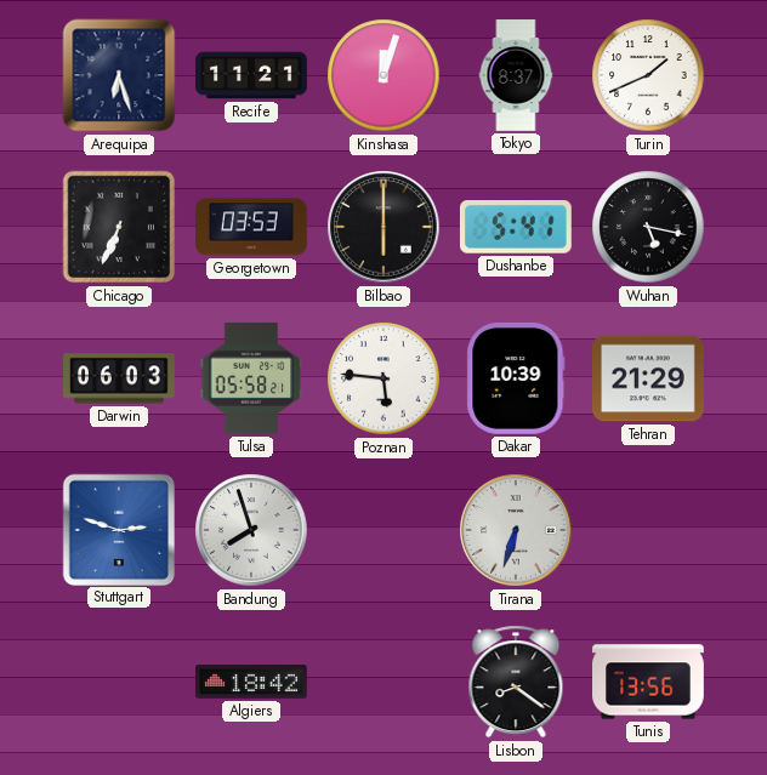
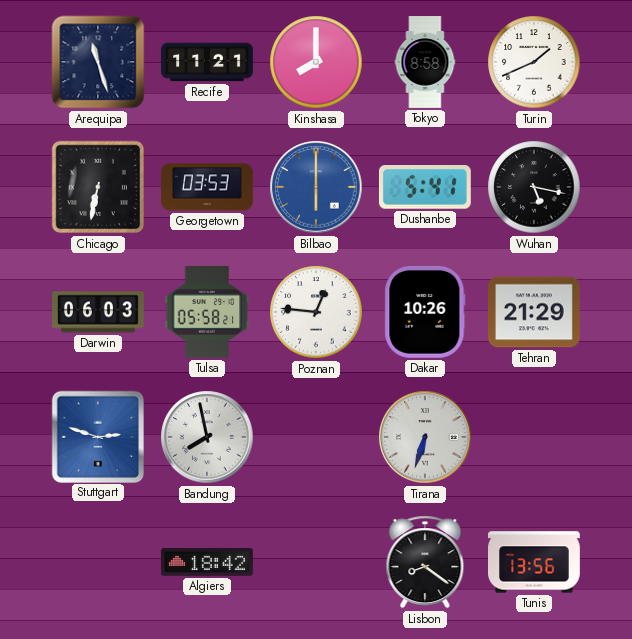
Arequipa: 6:27 -> 11:27 (98, 62)
Kinshasa: 12:03 -> 8:00 (316, 62)
Tokyo: 8:37 -> 8:58 (425, 62)
Chicago: 6:34 -> 6:32 (98, 187)
Bilbao dial: black -> blue (316, 187)
Poznan: 5:46 -> 12:46 (316, 312)
Dakar: 10:39 -> 10:26 (425, 312)
Bandung: 7:57 -> 7:58 (207, 437)
